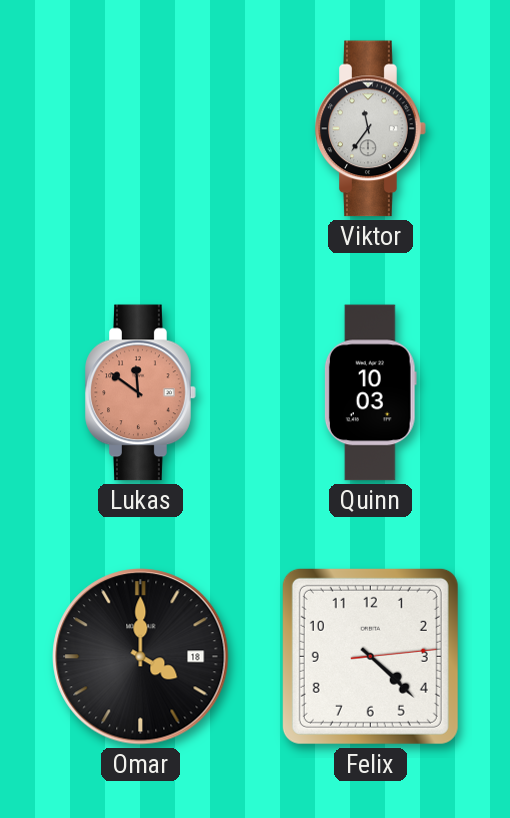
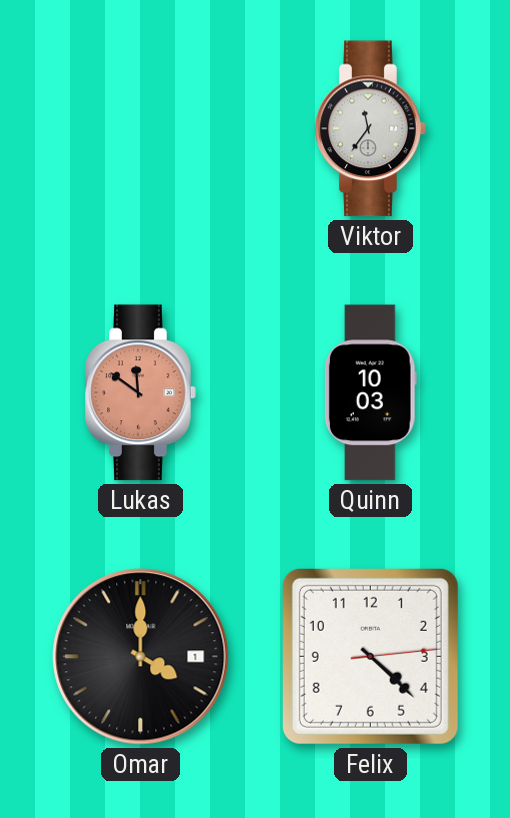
Omar date: 18 -> 1 (141, 657)
